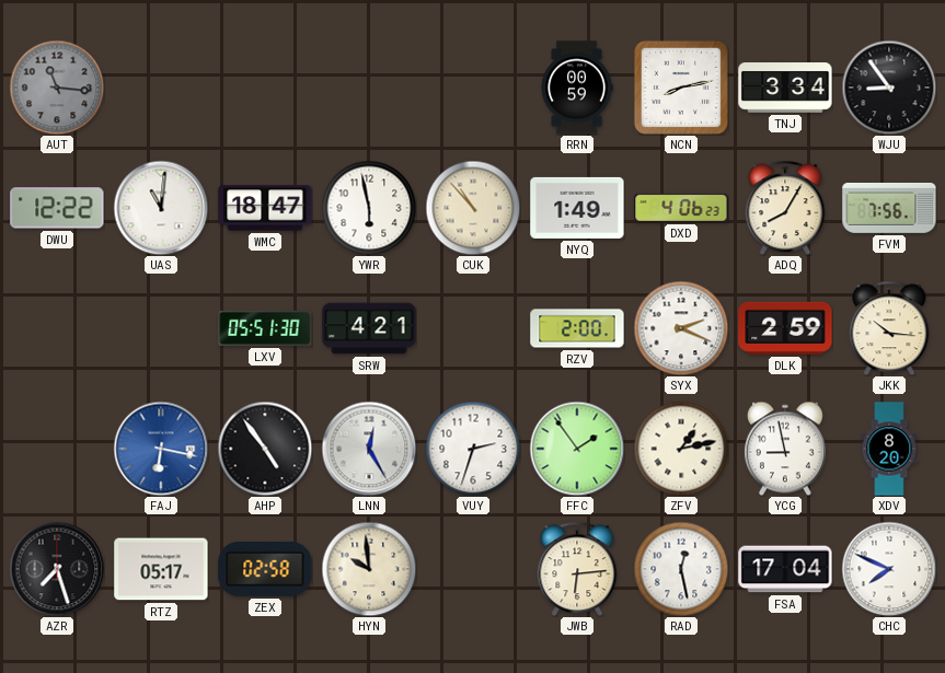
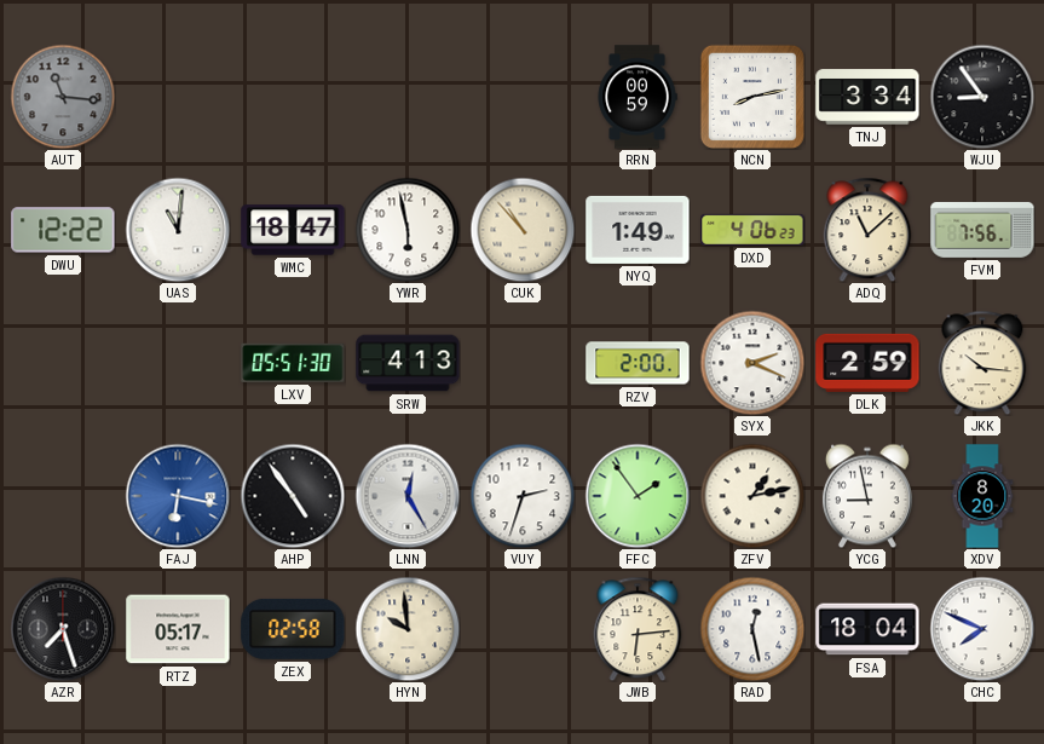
ADQ: 8:05 -> 11:08 (867, 230)
SRW: 4:21 -> 4:13 (408, 363)
FSA: 17:04 -> 18:04 (867, 629)
